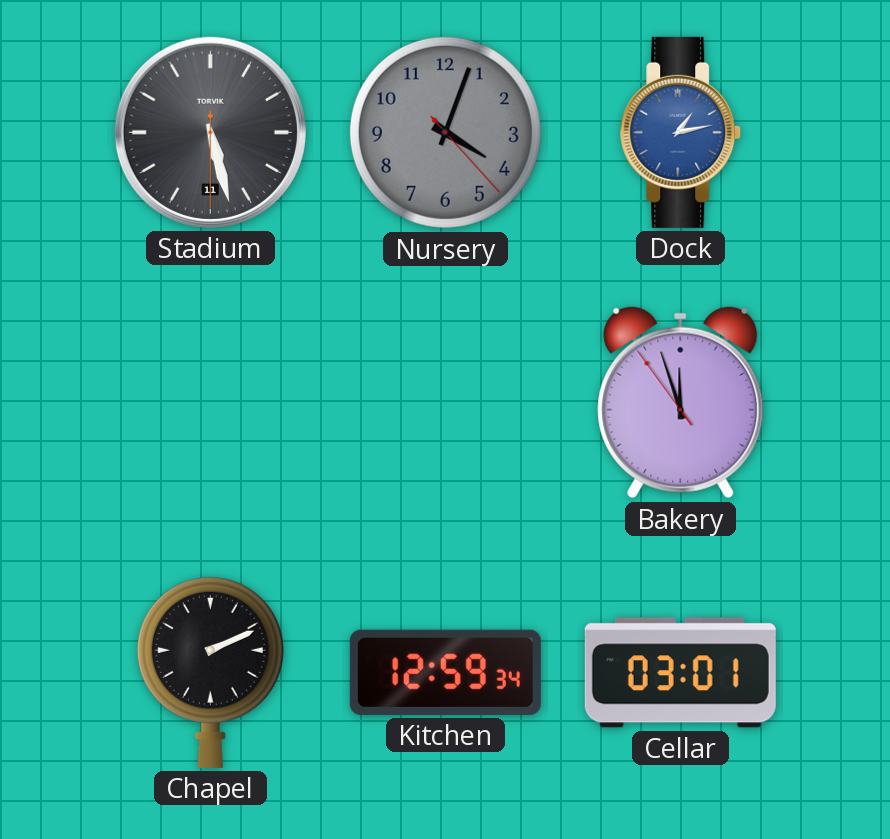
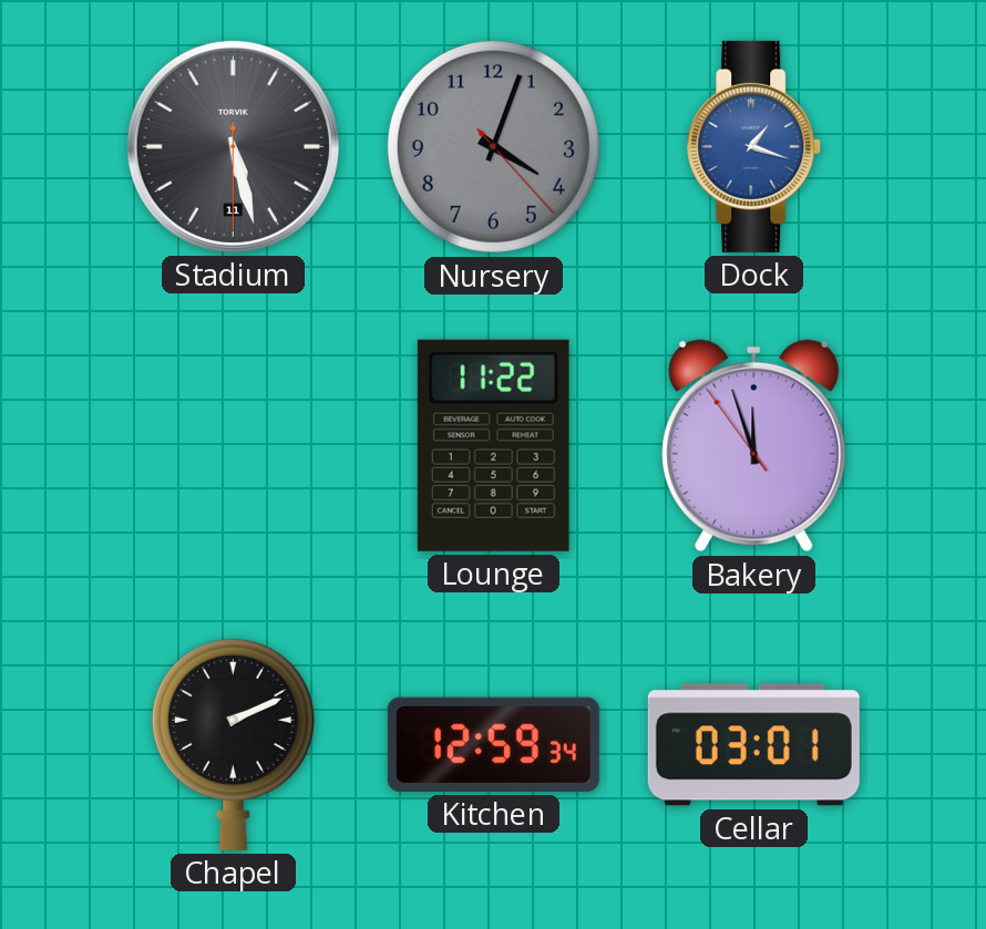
Dock: 1:13 -> 1:18 (754, 146)
Lounge: none -> 11:22 (493, 445)
